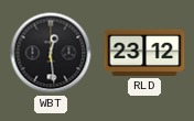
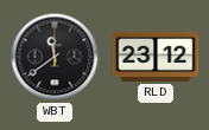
WBT: 12:29 -> 11:39 (55, 57)
